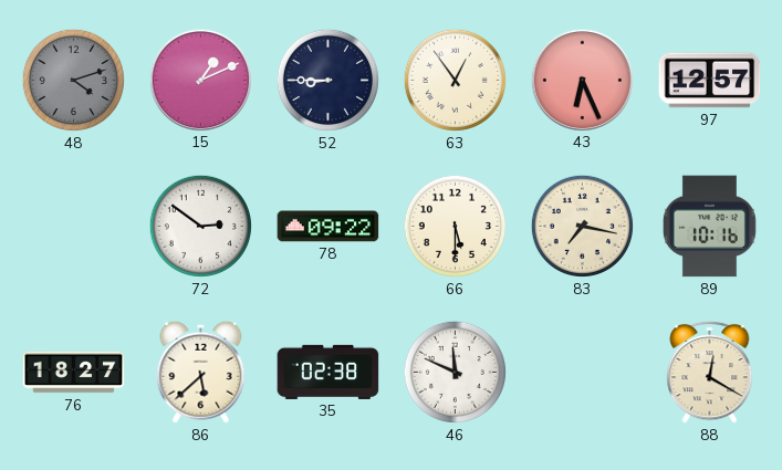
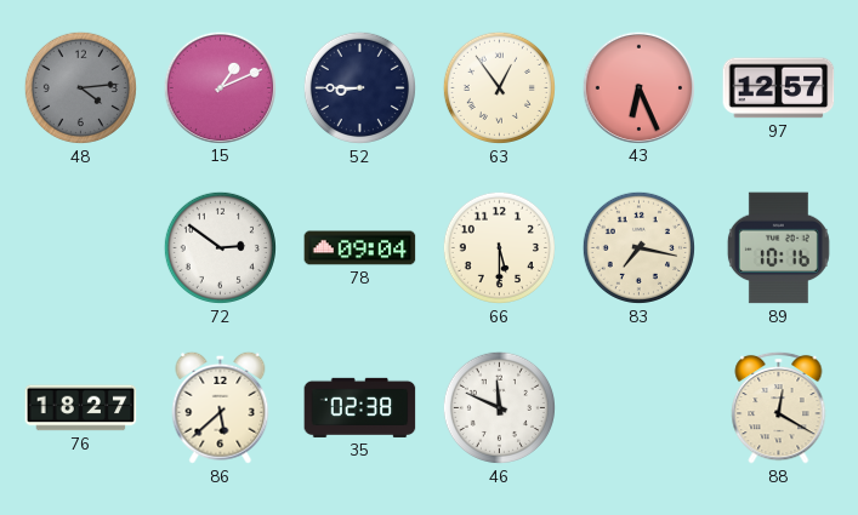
48: 4:12 -> 4:14 (80, 87)
78: 09:22 -> 09:04 (360, 248)
